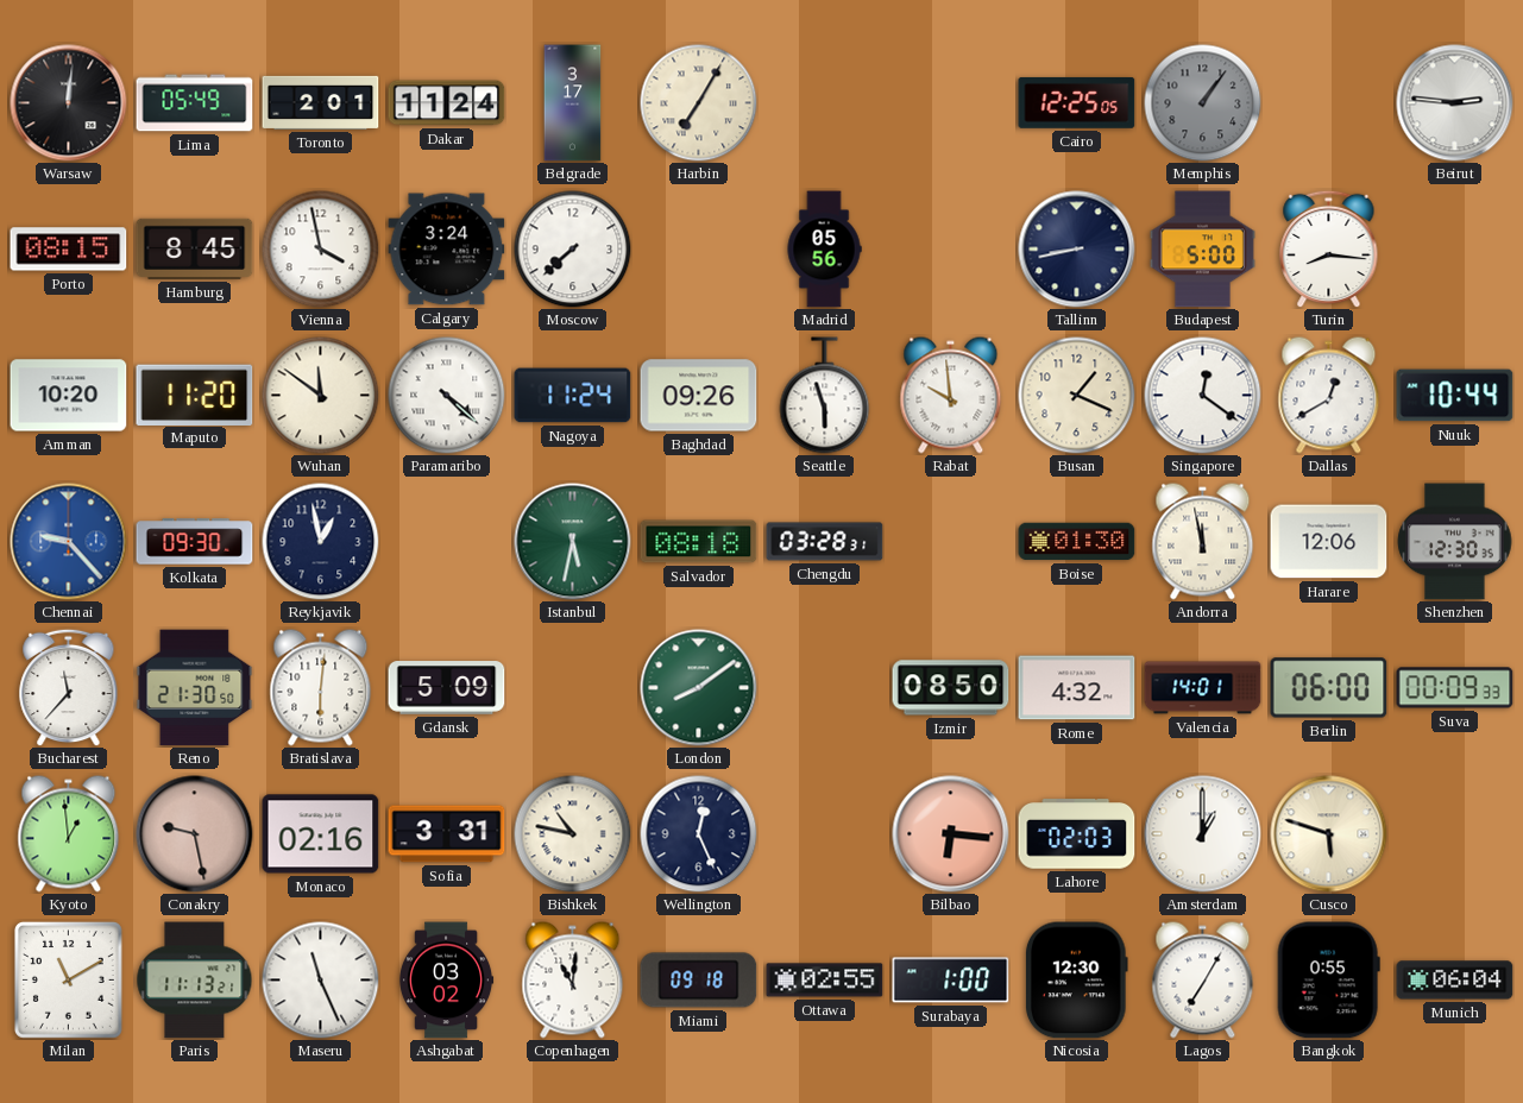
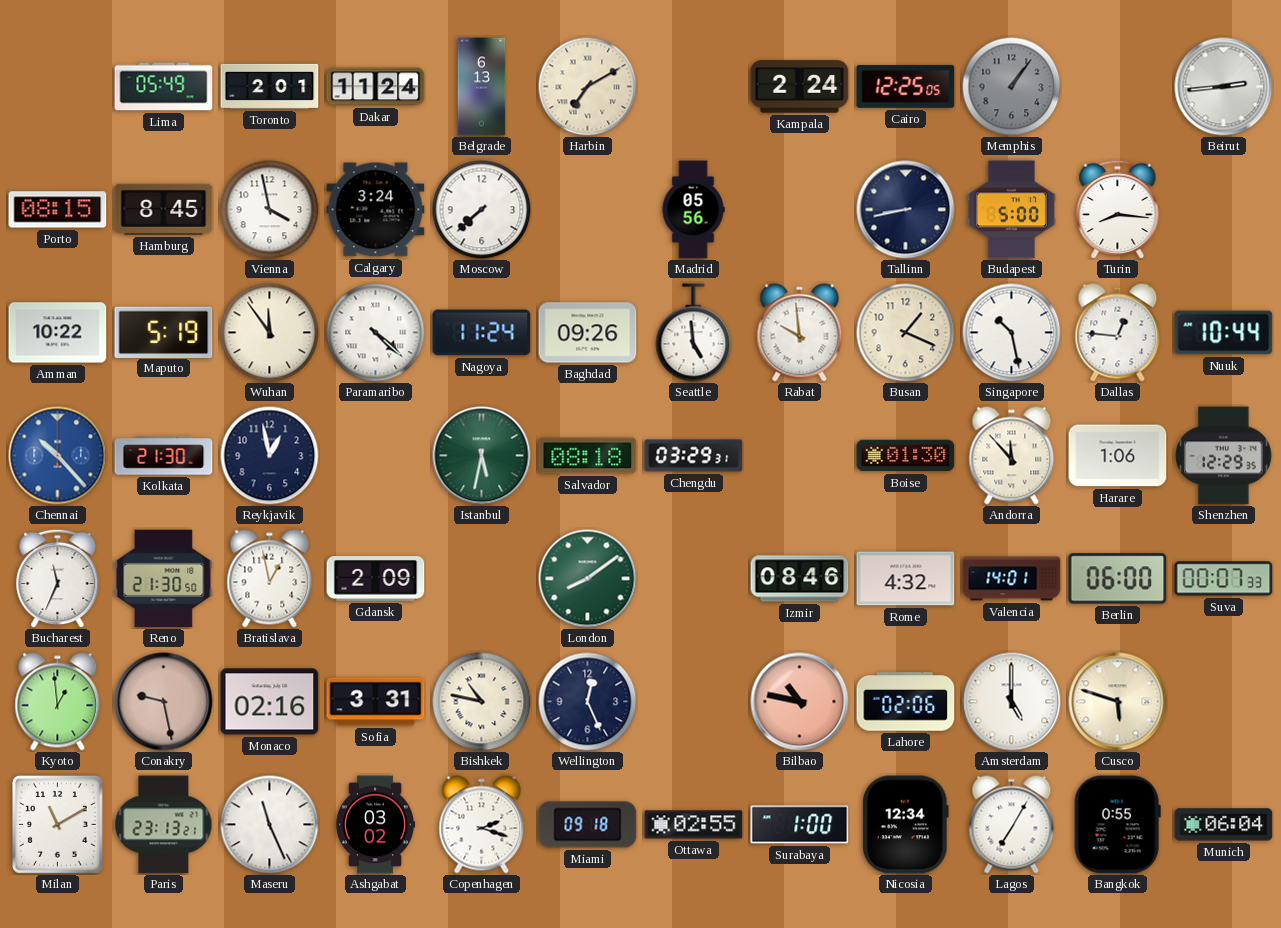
Warsaw: 12:01 -> none (69, 103)
Belgrade: 3:17 -> 6:13 (482, 87)
Harbin: 7:05 -> 7:10 (588, 87)
Kampala: none -> 2:24 (800, 87)
Beirut: 2:46 -> 2:44 (1224, 87)
Amman: 10:20 -> 10:22 (58, 333)
Maputo: 11:20 -> 5:19 (164, 332)
Wuhan: 11:51 -> 11:54 (270, 333)
Seattle: 5:57 -> 4:59 (694, 333)
Singapore: 12:21 -> 10:28 (1012, 333)
Dallas: 12:40 -> 12:46 (1118, 333)
Chennai: 9:23 -> 10:23 (58, 456)
Kolkata: 09:30 -> 21:30 (164, 456)
Chengdu: 03:28 -> 03:29 (694, 456)
Andorra: 11:58 -> 11:53 (1012, 456)
Harare: 12:06 -> 1:06 (1118, 456)
Shenzhen: 12:30 -> 12:29 (1224, 456)
Bucharest: 11:37 -> 11:34 (58, 578)
Bratislava: 6:01 -> 12:58 (270, 579)
Gdansk: 5:09 -> 2:09 (376, 579)
Izmir: 08:50 -> 08:46 (800, 579)
Suva: 00:09 -> 00:07 (1224, 579)
Bilbao: 6:16 -> 10:47 (800, 702)
Lahore: 02:03 -> 02:06 (906, 702)
Amsterdam: 1:00 -> 5:00 (1012, 702)
Paris: 11:13 -> 23:13 (164, 825)
Copenhagen: 11:01 -> 2:18 (482, 825)
Nicosia: 12:30 -> 12:34 (905, 825)
